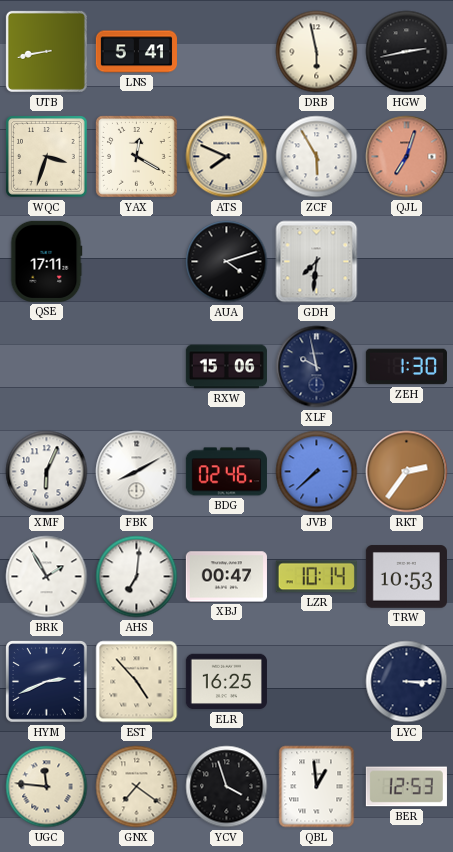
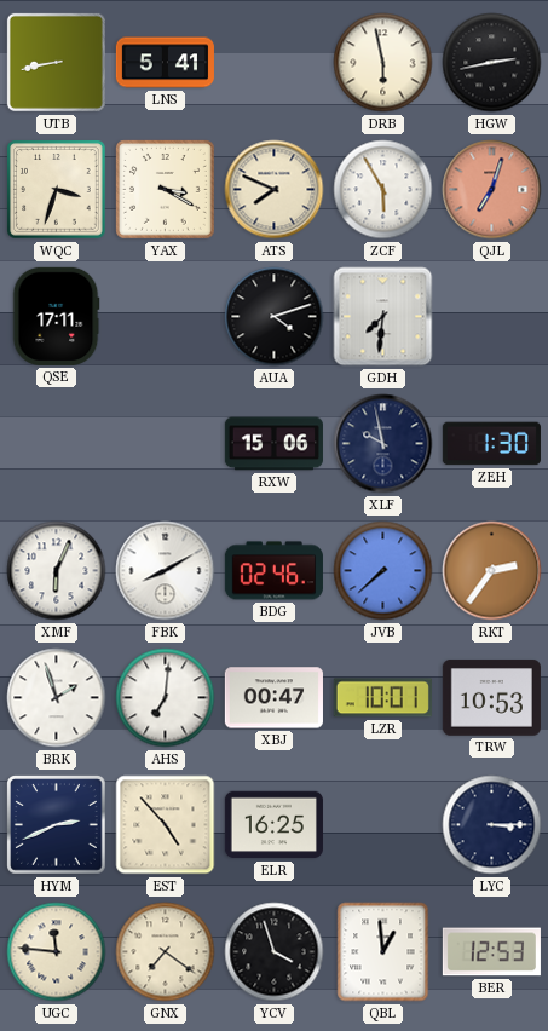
YAX: 12:20 -> 3:20 (166, 190)
BRK: 1:55 -> 1:57 (57, 698)
LZR: 10:14 -> 10:01 (382, 698)
